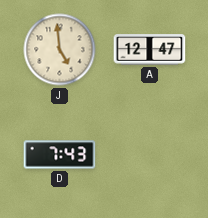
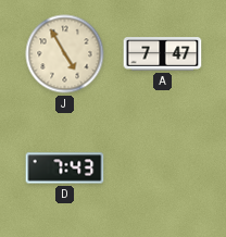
J: 4:59 -> 4:55 (65, 54)
A: 12:47 -> 7:47 (163, 54)
